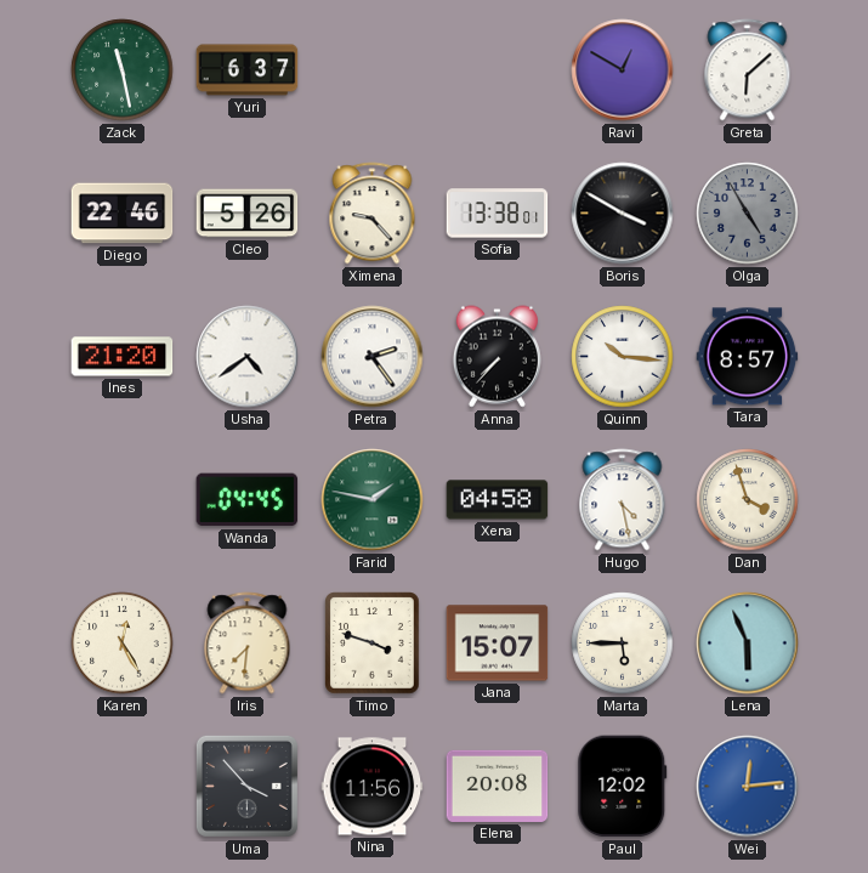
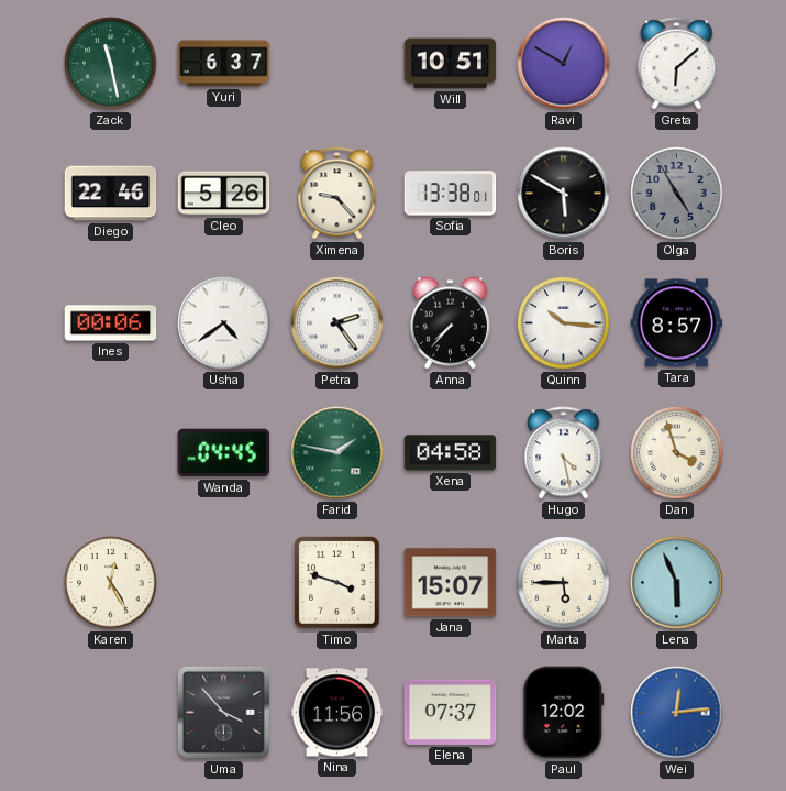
Will: none -> 10:51 (451, 64)
Boris: 3:50 -> 5:50 (564, 194)
Ines: 21:20 -> 00:06 (111, 323)
Iris: 7:31 -> none (248, 644)
Elena: 20:08 -> 07:37 (451, 712)
